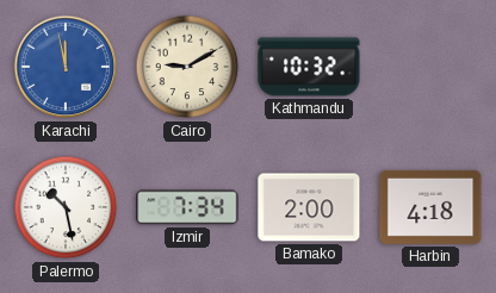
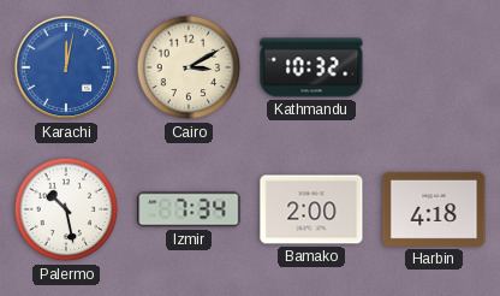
Karachi: 11:58 -> 12:02 (66, 67)
Cairo: 9:10 -> 3:10 (189, 67)
